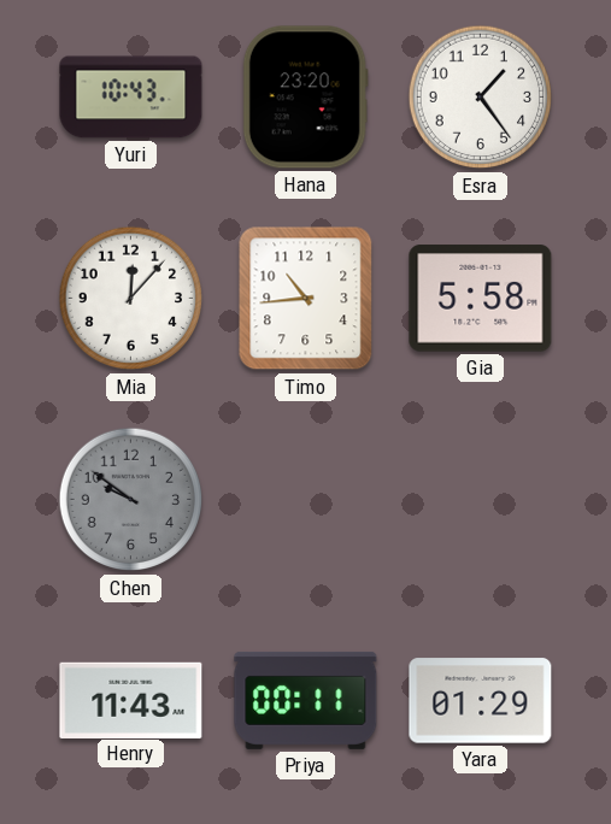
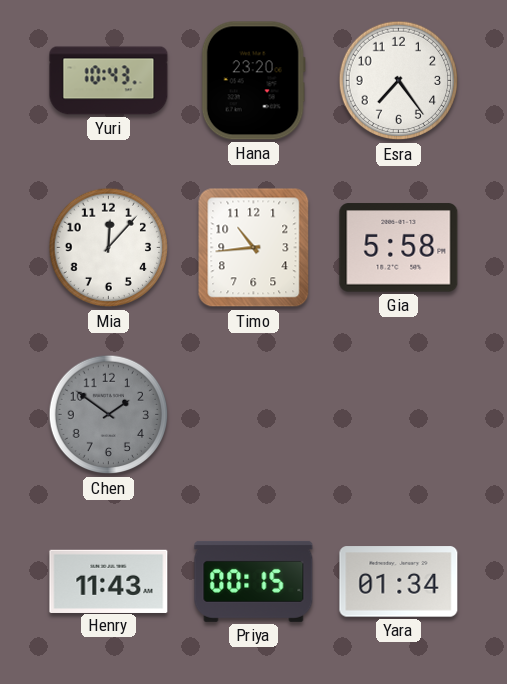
Esra: 1:24 -> 7:24 (399, 81)
Chen: 9:51 -> 1:51 (109, 415)
Priya: 00:11 -> 00:15 (254, 581)
Yara: 01:29 -> 01:34 (399, 582)
